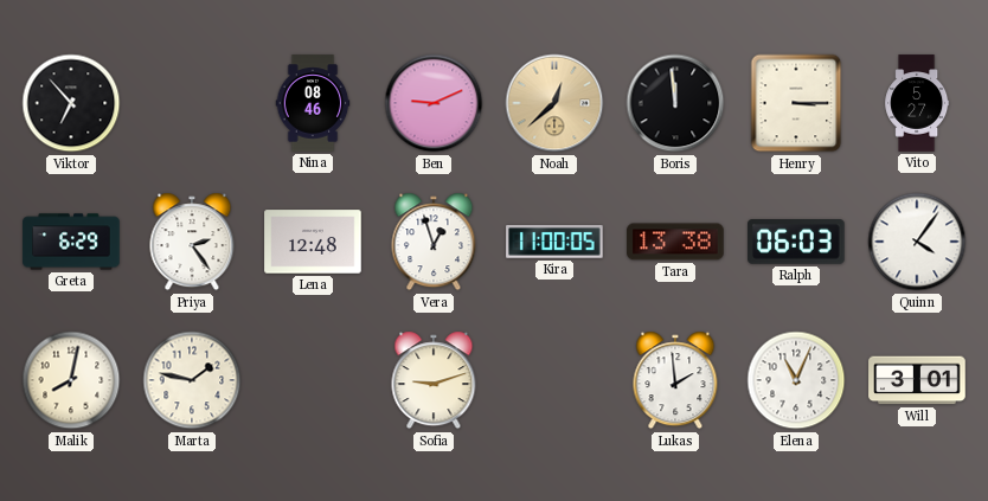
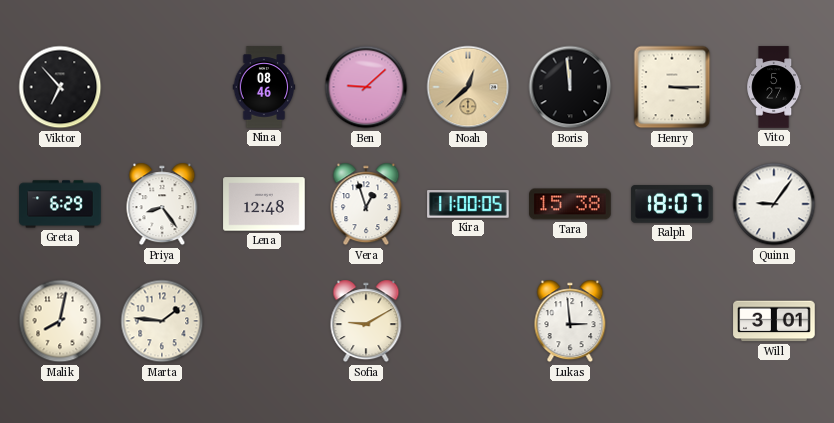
Ben: 9:11 -> 9:08 (366, 87)
Priya: 2:24 -> 8:24 (162, 204)
Tara: 13:38 -> 15:38 (570, 204)
Ralph: 06:03 -> 18:07 (672, 204)
Quinn: 4:06 -> 9:06 (774, 204)
Marta: 1:47 -> 1:46 (162, 321)
Sofia: 9:12 -> 9:10 (366, 321)
Lukas: 1:59 -> 2:59 (570, 321)
Elena: 11:04 -> none (796, 380)
